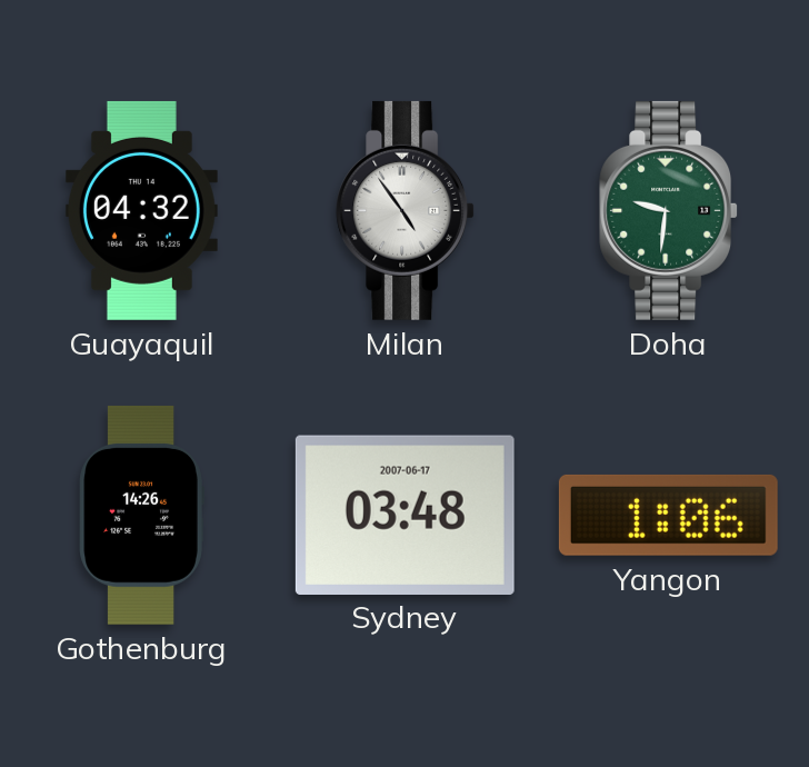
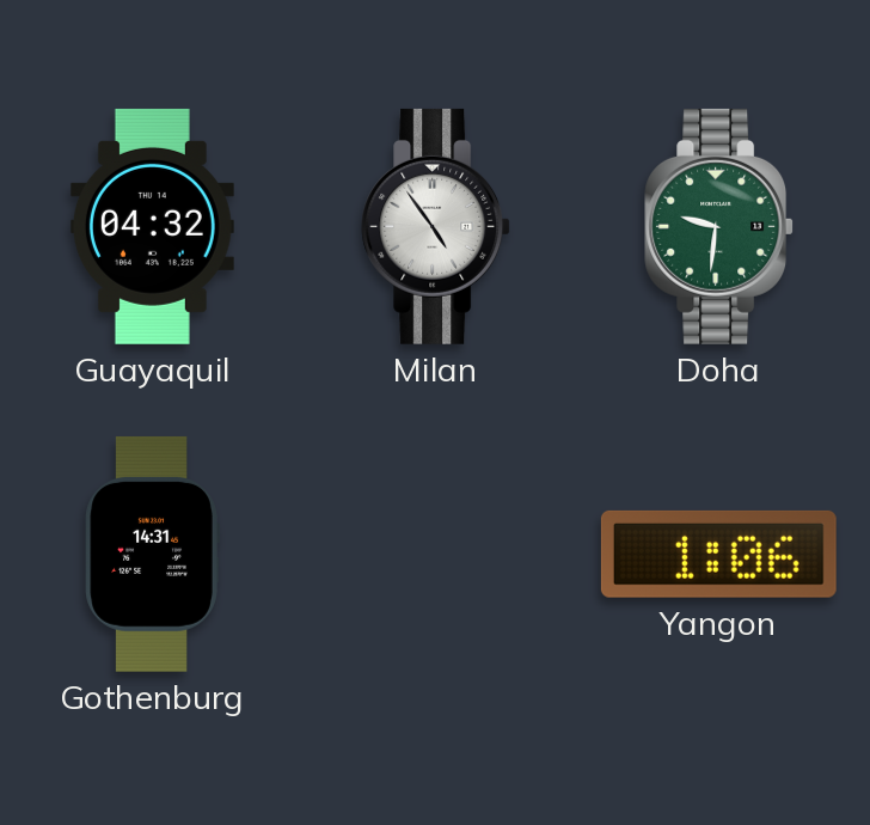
Gothenburg: 14:26 -> 14:31 (152, 554)
Sydney: 03:48 -> none (404, 515)
